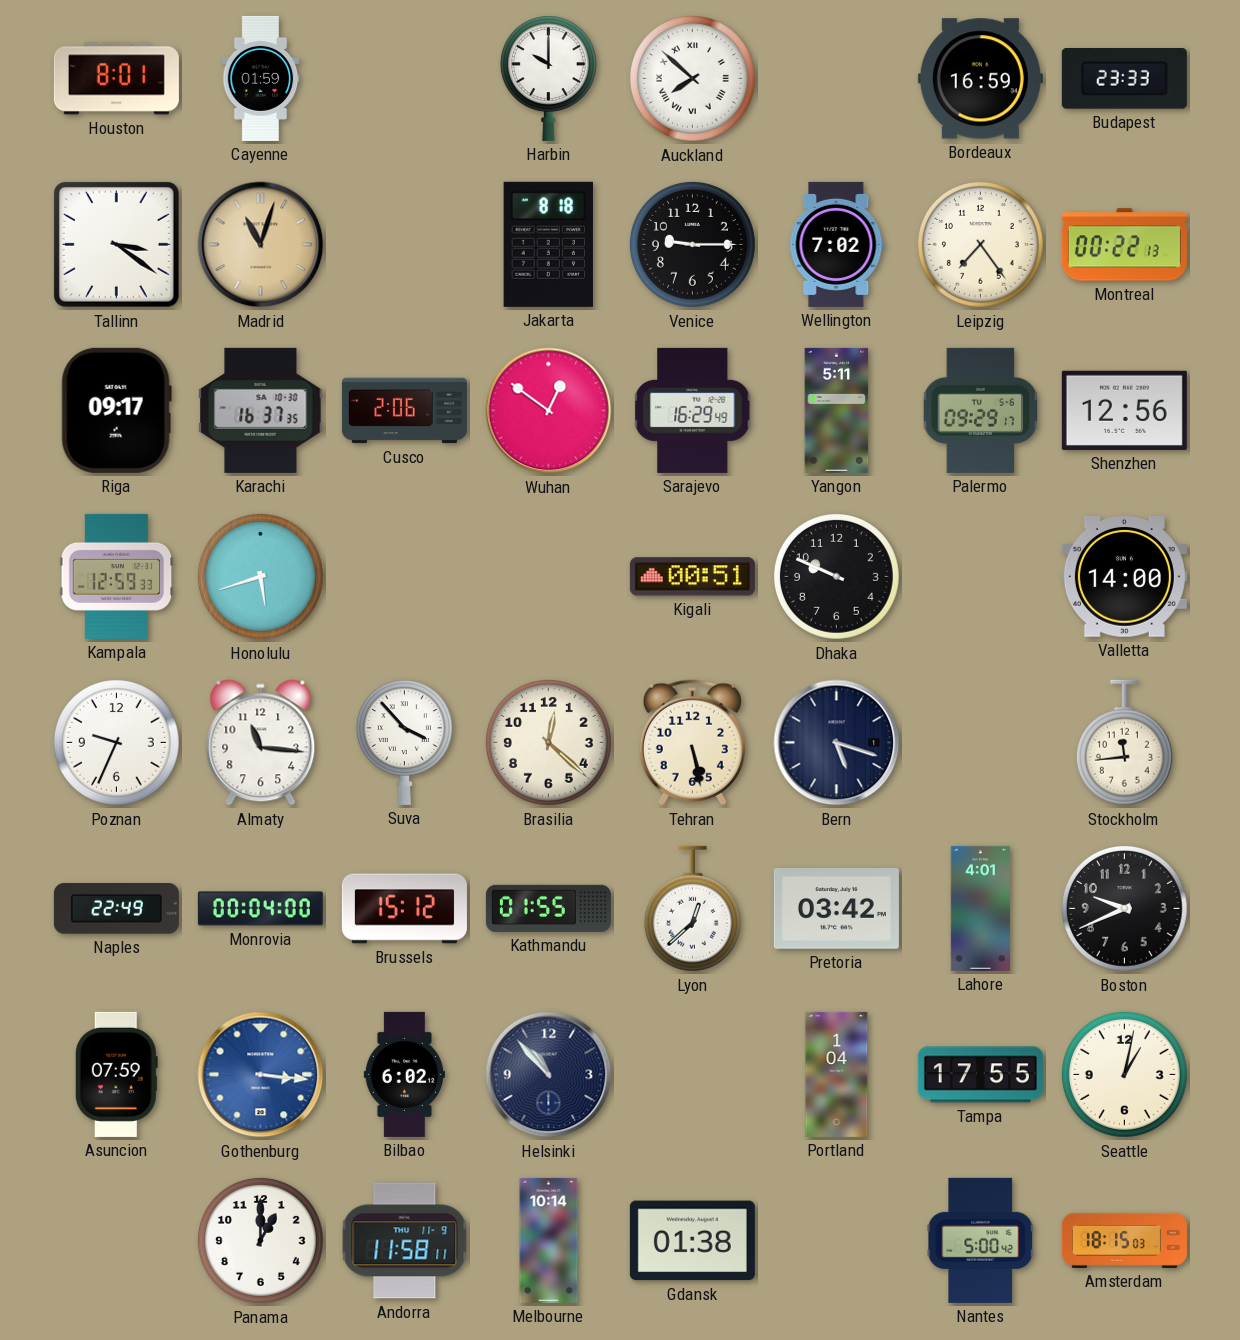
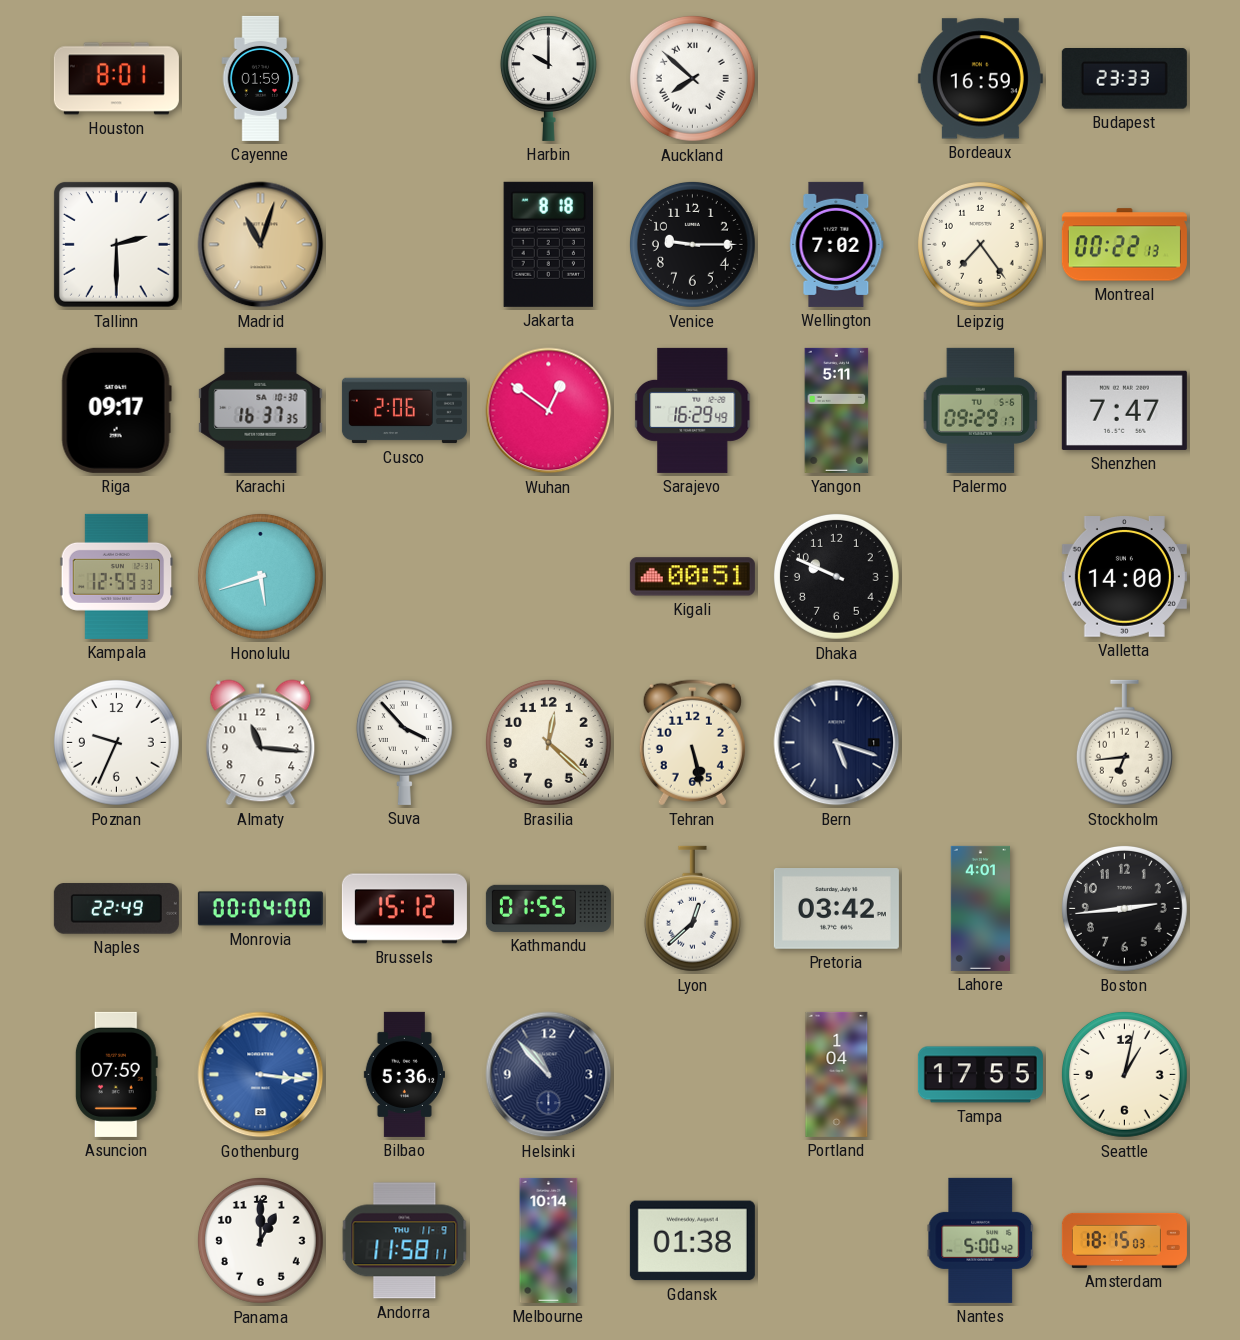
Tallinn: 3:21 -> 2:30 (116, 244)
Shenzhen: 12:56 -> 7:47 (1124, 410)
Stockholm: 11:44 -> 6:44 (1124, 743)
Boston: 9:41 -> 2:44 (1124, 908)
Bilbao: 6:02 -> 5:36 (404, 1074)
